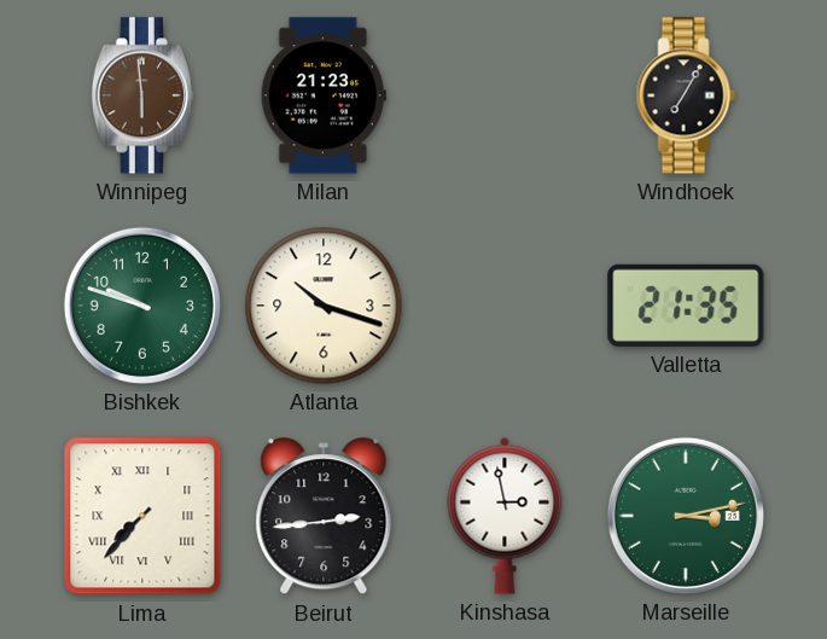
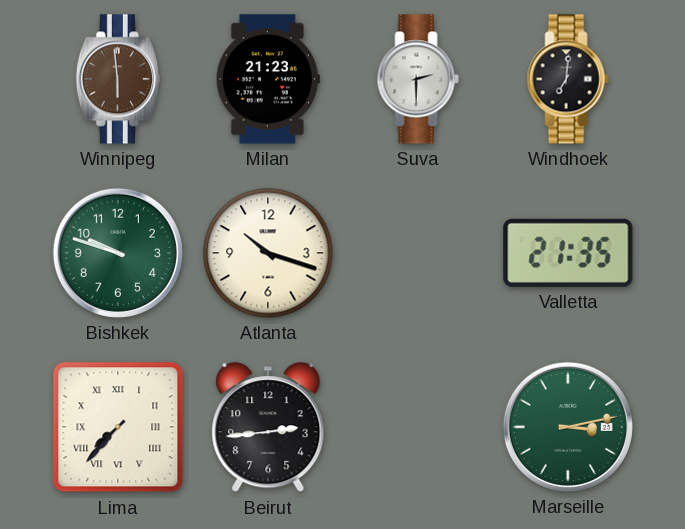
Suva: none -> 2:30 (418, 79)
Windhoek: 7:05 -> 7:01 (568, 79)
Kinshasa: 2:58 -> none (505, 516)
